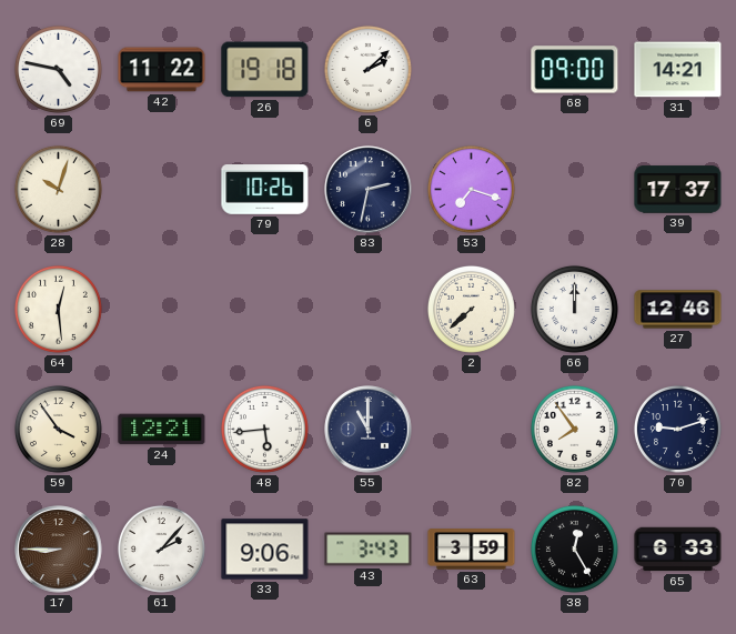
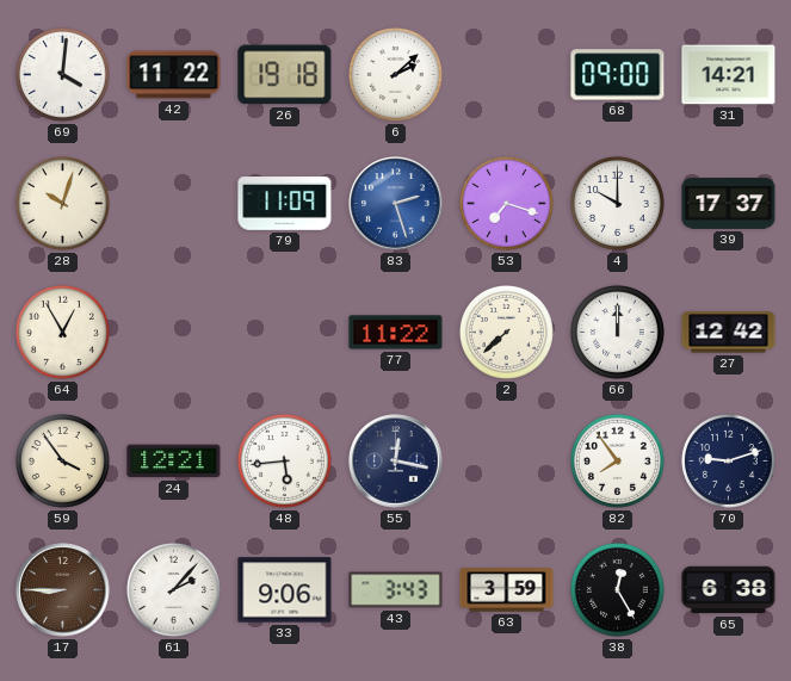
69: 4:47 -> 4:01 (62, 74)
79: 10:26 -> 11:09 (285, 204)
83: 2:32 -> 2:27 (396, 204)
83 dial: navy -> blue (396, 204)
4: none -> 10:00 (617, 203)
64: 12:29 -> 12:55 (62, 332)
77: none -> 11:22 (396, 333)
27: 12:46 -> 12:42 (729, 333)
55: 11:00 -> 12:17 (396, 462)
65: 6:33 -> 6:38 (729, 590)
